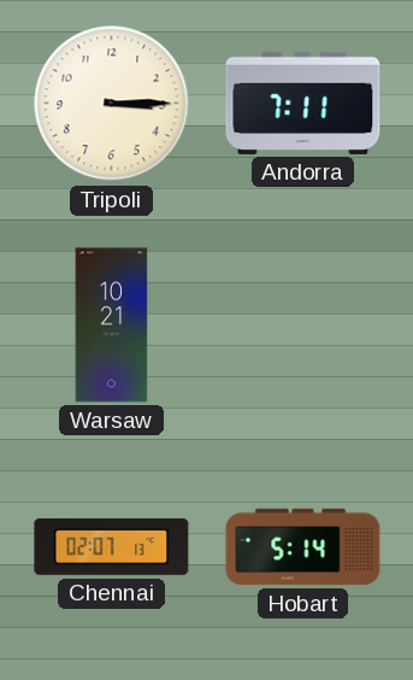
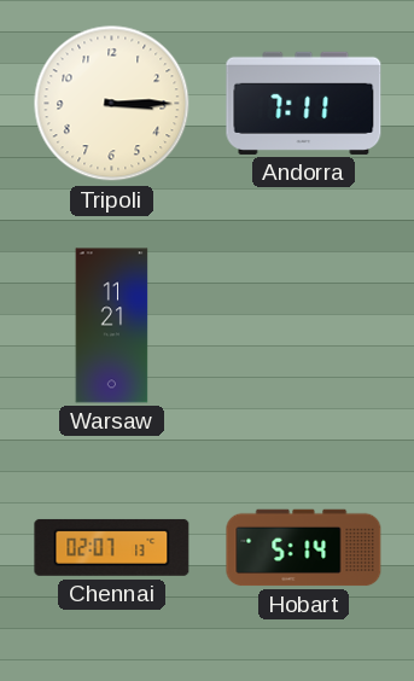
Warsaw: 10:21 -> 11:21 (112, 326)
